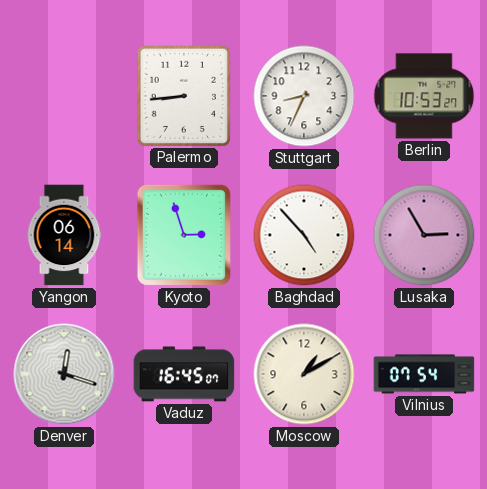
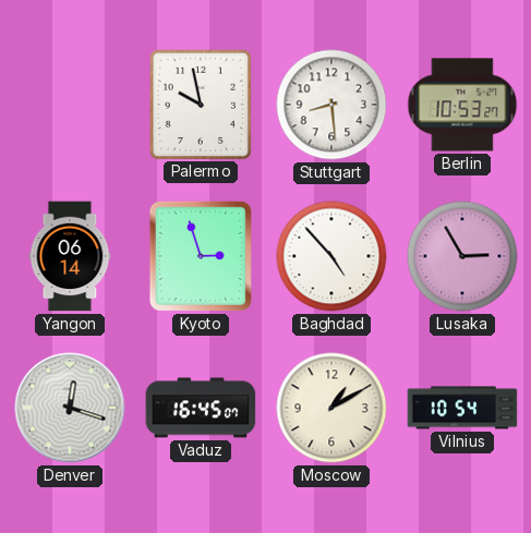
Palermo: 8:44 -> 9:58 (201, 104)
Stuttgart: 8:34 -> 8:29 (331, 105)
Vilnius: 07:54 -> 10:54 (462, 408)
